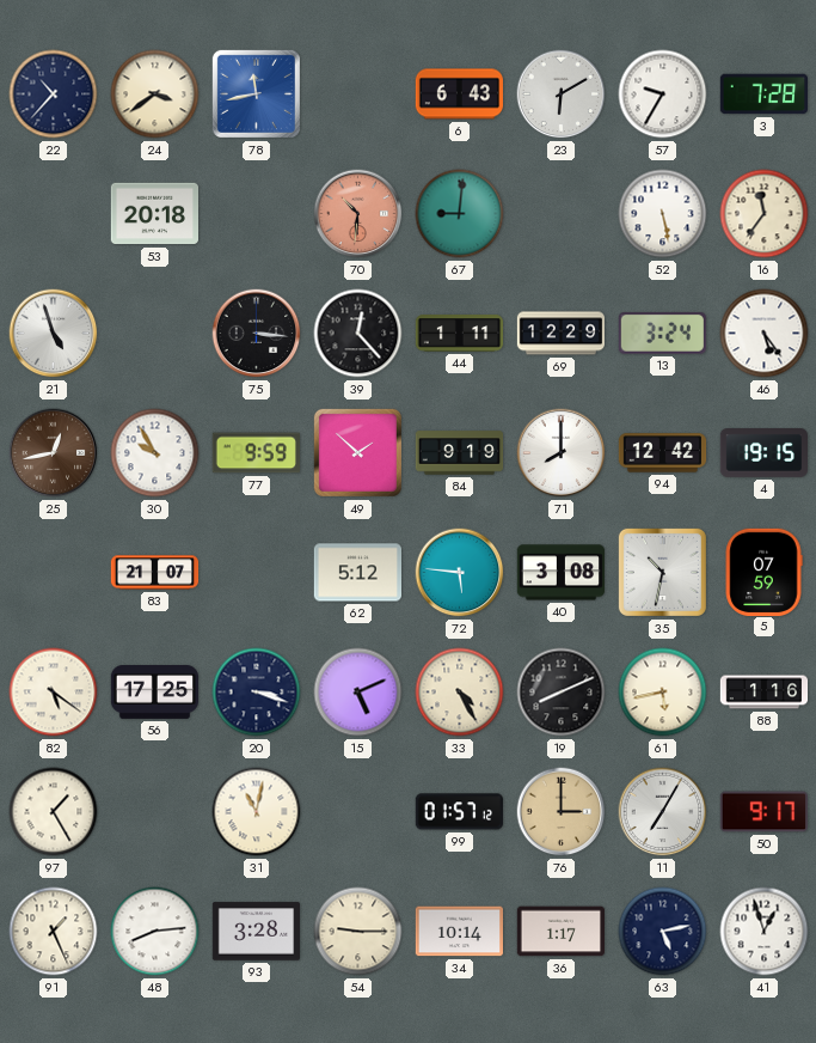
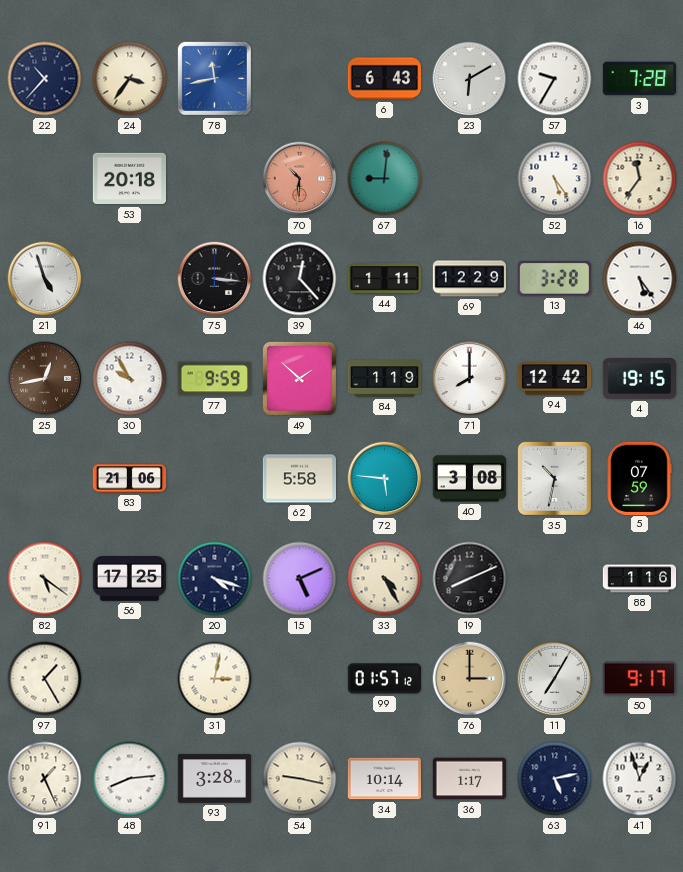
24: 3:39 -> 3:36 (130, 79)
52: 5:28 -> 5:24 (555, 179)
13: 3:24 -> 3:28 (554, 279)
84: 9:19 -> 1:19 (385, 379)
83: 21:07 -> 21:06 (130, 479)
62: 5:12 -> 5:58 (299, 479)
20: 3:18 -> 4:18 (215, 579)
61: 5:43 -> none (663, 693)
31: 11:02 -> 3:02 (215, 679)
54: 9:15 -> 9:17 (300, 779)
